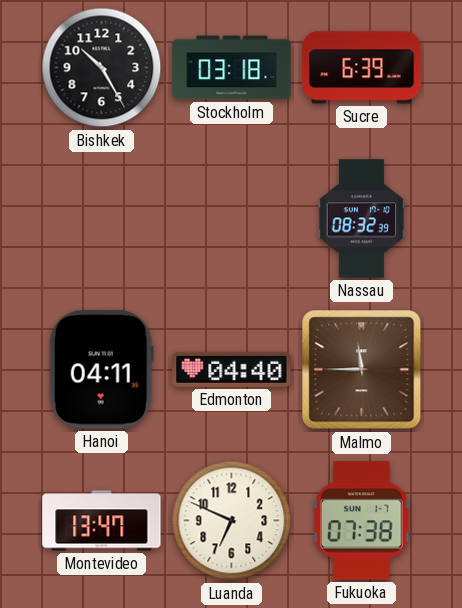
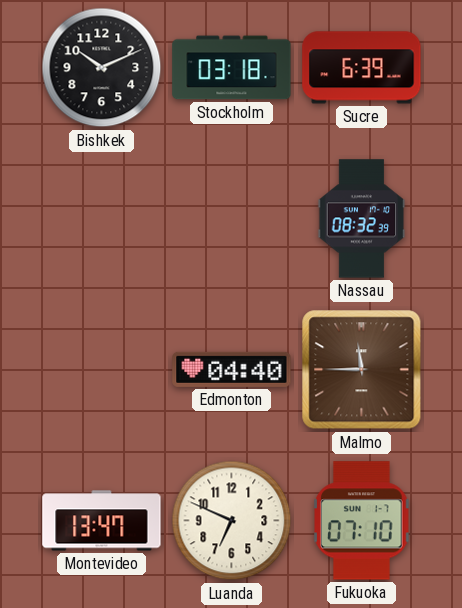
Bishkek: 10:25 -> 10:11 (102, 68)
Hanoi: 04:11 -> none (101, 370)
Fukuoka: 07:38 -> 07:10 (362, 521)
